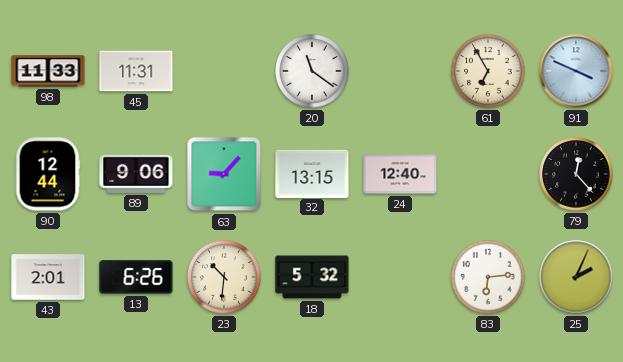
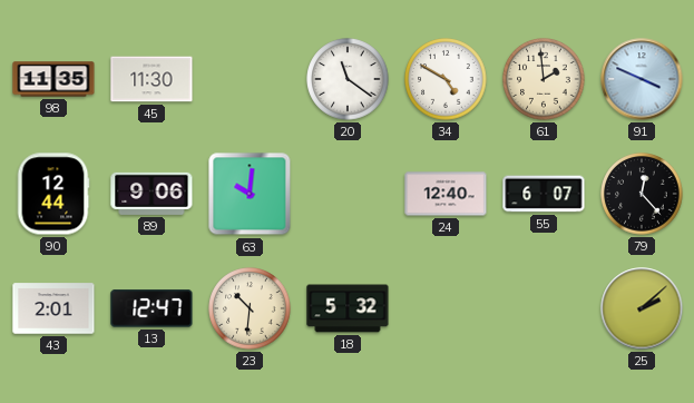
98: 11:33 -> 11:35 (53, 79)
45: 11:31 -> 11:30 (151, 79)
34: none -> 4:50 (446, 79)
61: 6:55 -> 1:59 (544, 79)
63: 9:07 -> 10:01 (250, 194)
32: 13:15 -> none (312, 173)
55: none -> 6:07 (544, 194)
13: 6:26 -> 12:47 (151, 308)
83: 6:14 -> none (488, 277)
25: 2:04 -> 2:08 (642, 308)
